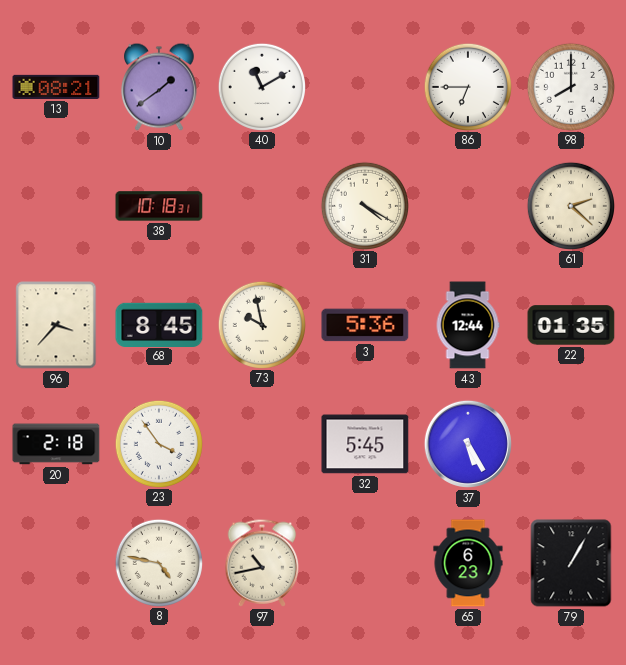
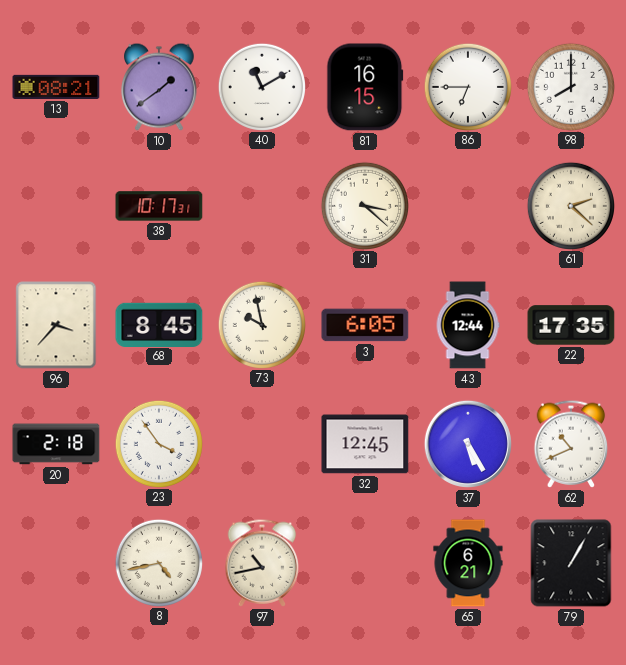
81: none -> 16:15 (365, 87)
38: 10:18 -> 10:17 (159, 206)
31: 4:20 -> 3:22 (364, 205)
3: 5:36 -> 6:05 (365, 325)
22: 01:35 -> 17:35 (571, 325)
32: 5:45 -> 12:45 (365, 444)
62: none -> 10:41 (571, 444)
8: 4:47 -> 4:43 (158, 562)
65: 6:23 -> 6:21 (468, 563)
